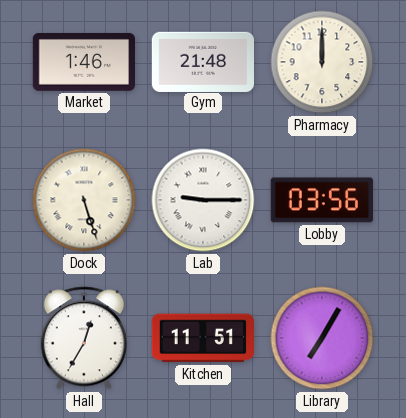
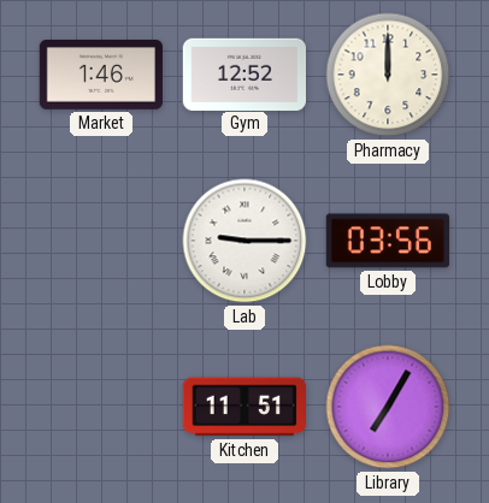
Gym: 21:48 -> 12:52 (243, 73)
Dock: 5:27 -> none (84, 200)
Hall: 12:35 -> none (84, 338)
